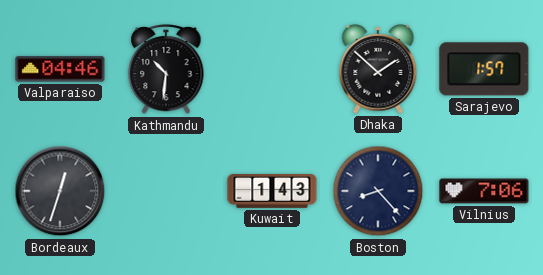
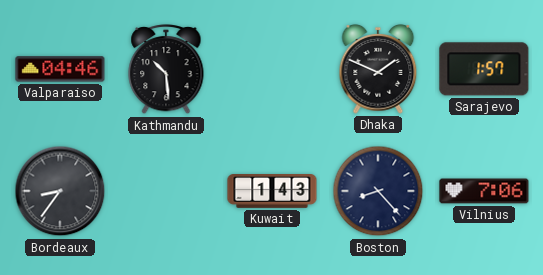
Kathmandu: 10:31 -> 10:29 (166, 70)
Dhaka: 1:52 -> 1:49 (378, 70)
Bordeaux: 12:33 -> 8:36 (60, 191)
